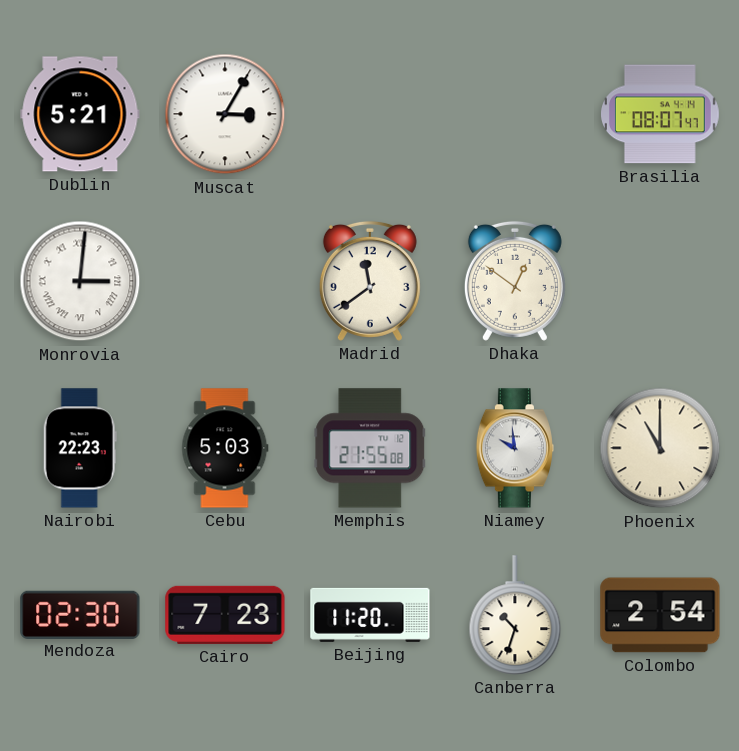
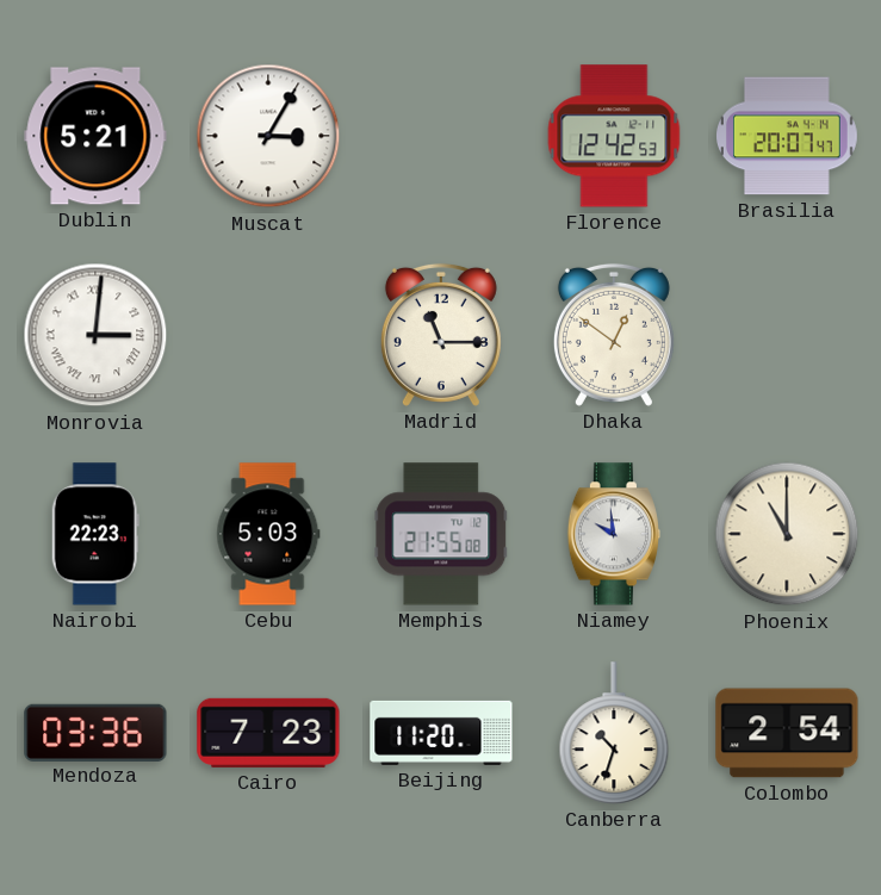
Florence: none -> 12:42 (614, 136)
Brasilia: 08:07 -> 20:07 (788, 136)
Madrid: 11:39 -> 11:15 (441, 335)
Mendoza: 02:30 -> 03:36 (95, 732)
